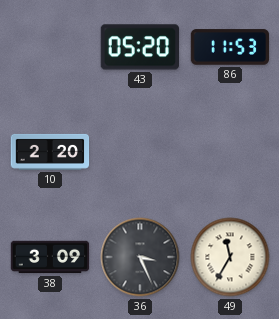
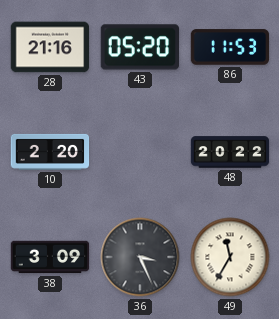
28: none -> 21:16 (50, 47)
48: none -> 20:22 (230, 152)
